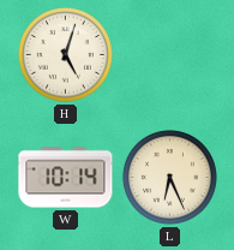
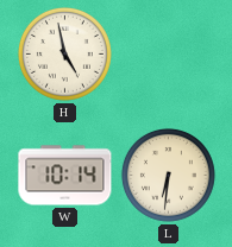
H: 5:03 -> 4:58 (64, 53)
L: 6:26 -> 6:31 (168, 175)
